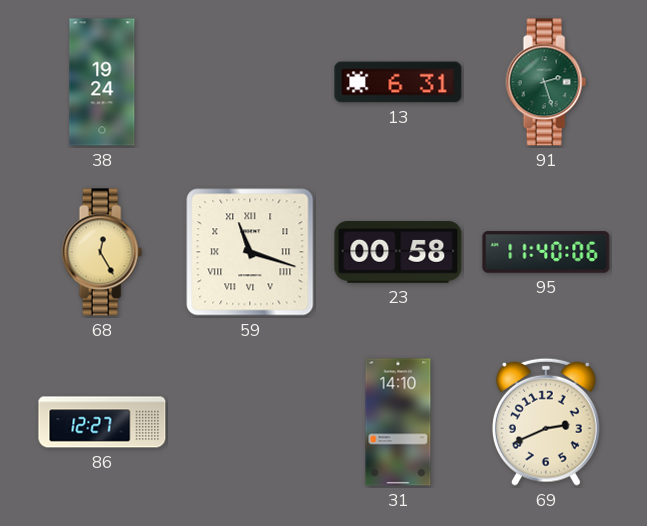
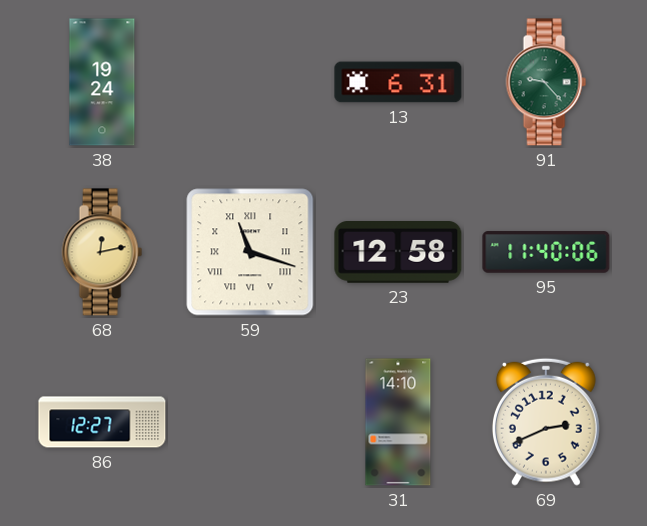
91: 2:27 -> 9:23 (546, 82)
68: 12:25 -> 12:13 (102, 252)
23: 00:58 -> 12:58 (398, 252)
